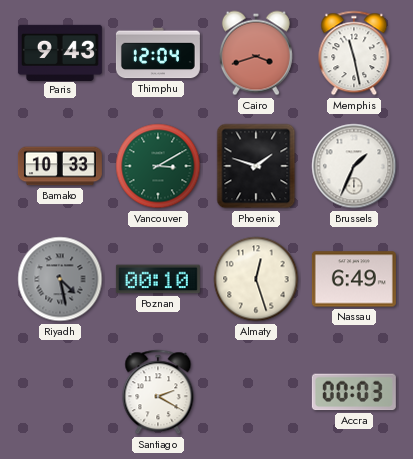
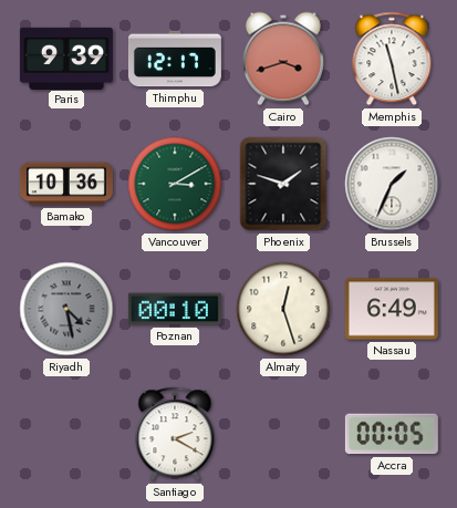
Paris: 9:43 -> 9:39 (66, 58)
Thimphu: 12:04 -> 12:17 (175, 59)
Bamako: 10:33 -> 10:36 (66, 184)
Accra: 00:03 -> 00:05 (392, 434)
